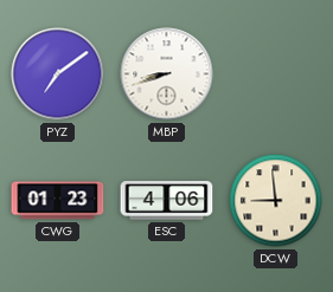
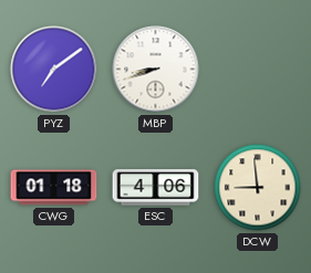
CWG: 01:23 -> 01:18 (54, 188)
